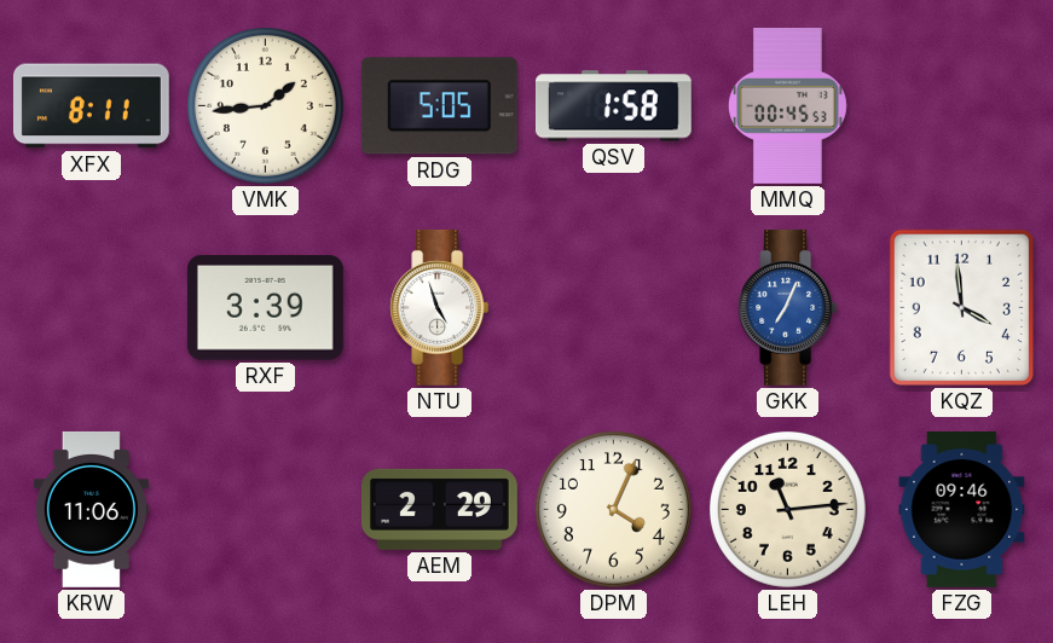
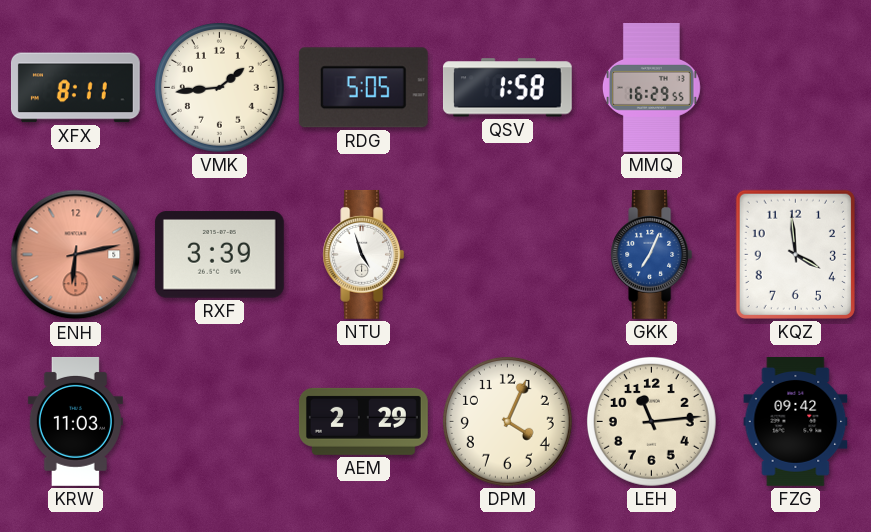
MMQ: 00:45 -> 16:29 (652, 88)
ENH: none -> 6:13 (76, 255)
KRW: 11:06 -> 11:03 (75, 421)
FZG: 09:46 -> 09:42 (796, 422)
